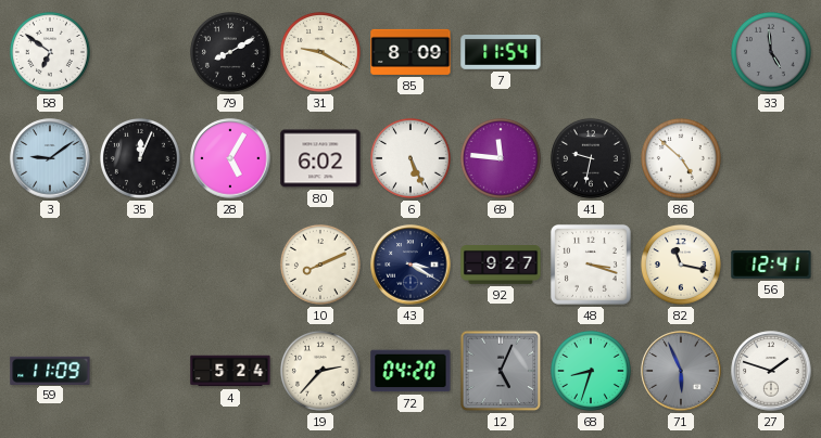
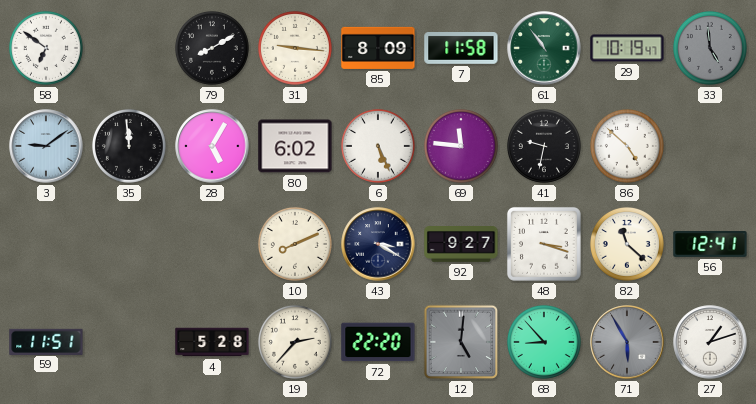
31: 9:20 -> 9:16 (295, 48)
7: 11:54 -> 11:58 (461, 48)
61: none -> 10:54 (544, 48)
29: none -> 10:19 (627, 48)
35: 12:04 -> 11:59 (129, 146)
82: 11:17 -> 11:22 (627, 244)
59: 11:09 -> 11:51 (46, 341)
4: 5:24 -> 5:28 (212, 342)
72: 04:20 -> 22:20 (378, 342)
12: 5:04 -> 5:01 (461, 342)
68: 8:33 -> 8:53 (544, 342)
71: 5:56 -> 5:55 (627, 342)
27: 1:48 -> 1:12 (710, 342)
